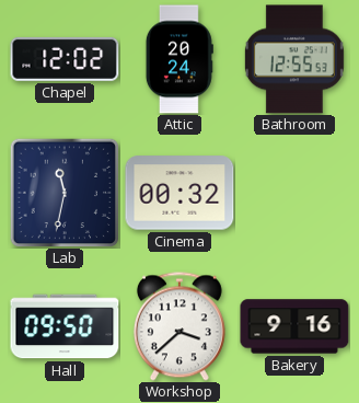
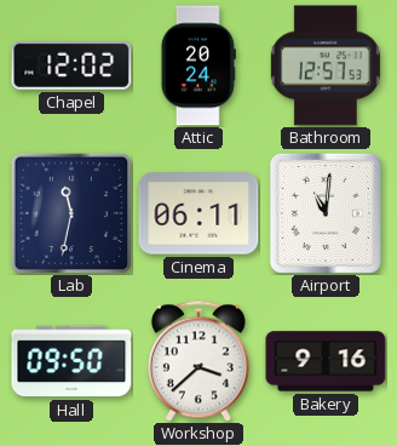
Bathroom: 12:55 -> 12:57 (326, 65)
Cinema: 00:32 -> 06:11 (198, 213)
Airport: none -> 11:01 (326, 213)
